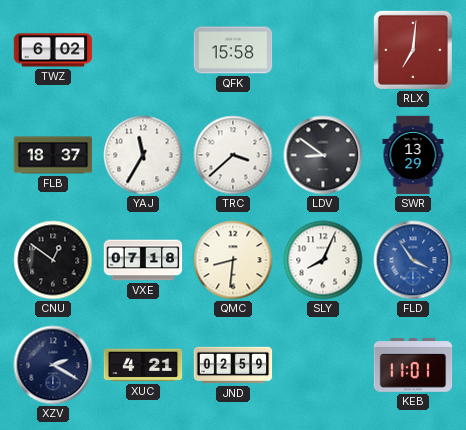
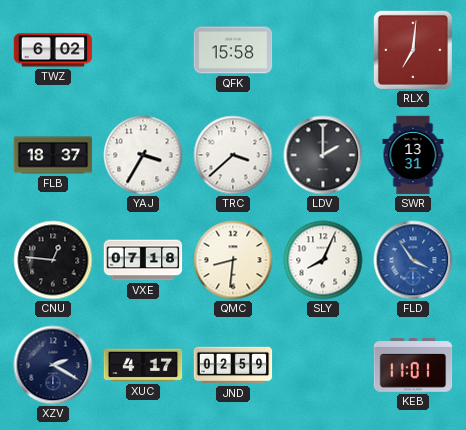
YAJ: 11:35 -> 3:35 (143, 155)
LDV: 8:51 -> 2:00 (323, 155)
SWR: 13:29 -> 13:31 (413, 155)
CNU: 12:51 -> 12:46 (53, 260)
XUC: 4:21 -> 4:17 (143, 365)
